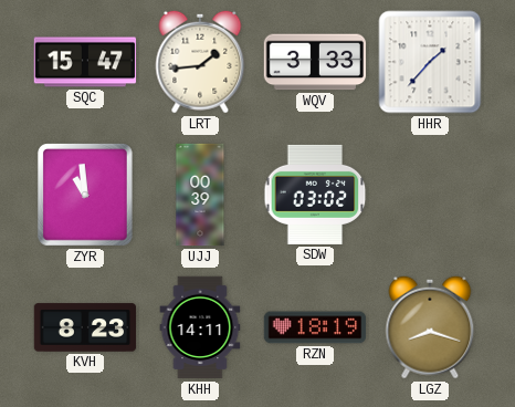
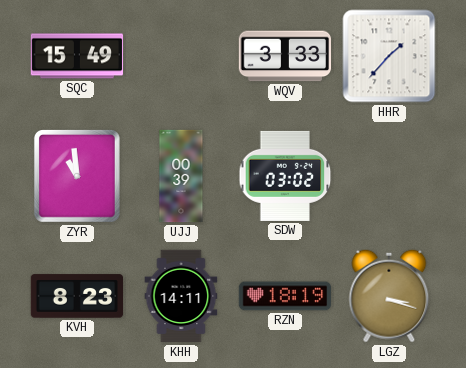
SQC: 15:47 -> 15:49 (77, 56)
LRT: 1:44 -> none (200, 62)
LGZ: 8:18 -> 3:18 (389, 296)
